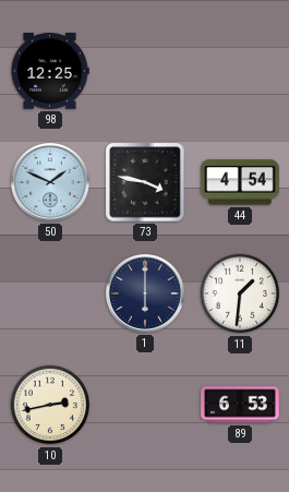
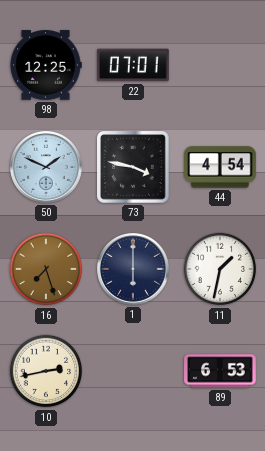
22: none -> 07:01 (134, 65)
16: none -> 7:27 (46, 269)
11: 1:31 -> 1:32 (220, 269)
